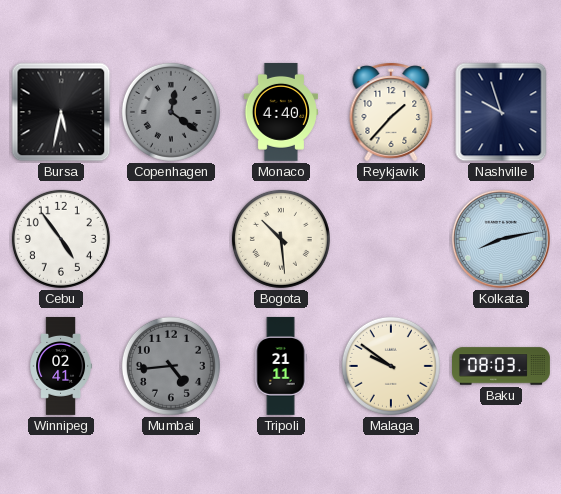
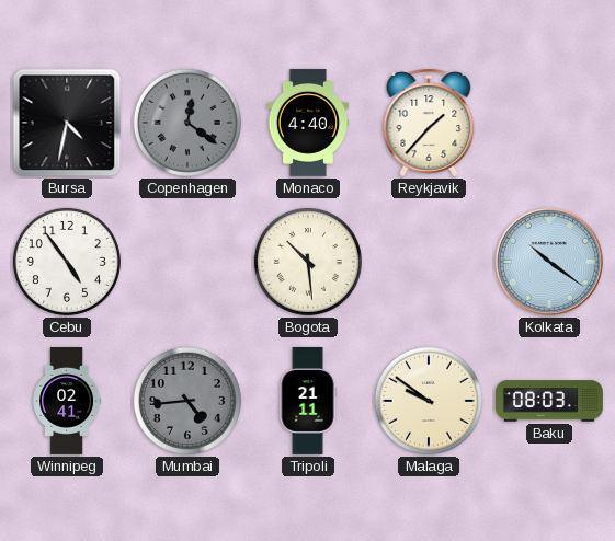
Bursa: 5:32 -> 4:32 (67, 123)
Nashville: 9:57 -> none (501, 112)
Kolkata: 8:13 -> 10:21 (549, 262)
